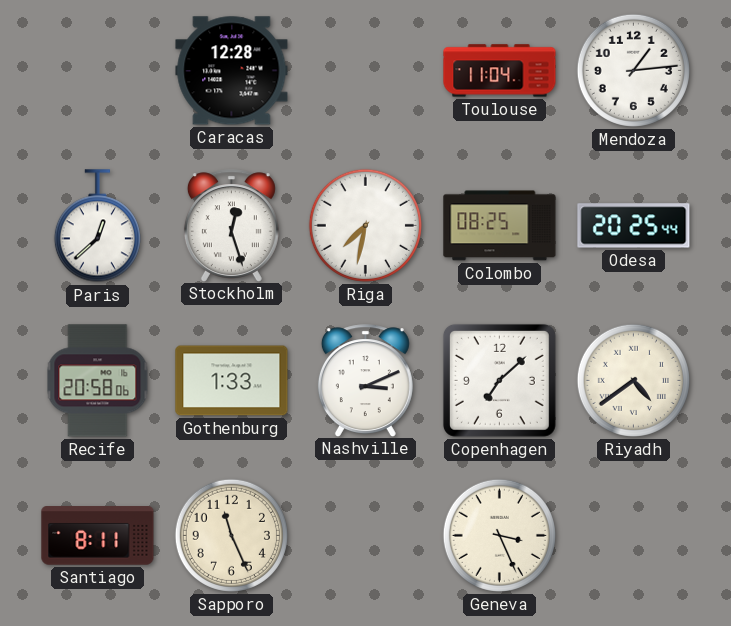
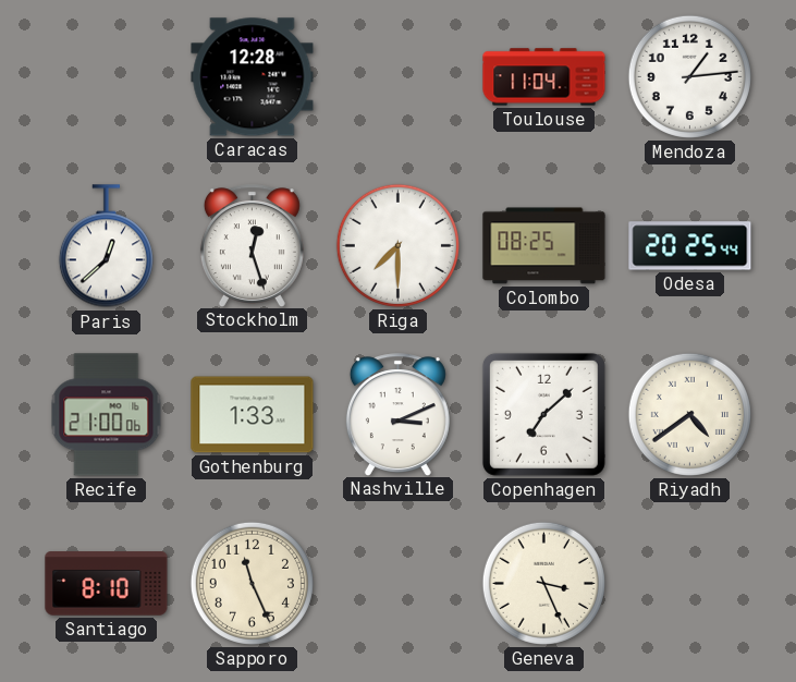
Riga: 7:32 -> 7:30 (397, 245)
Recife: 20:58 -> 21:00 (107, 415)
Santiago: 8:11 -> 8:10 (107, 584)
